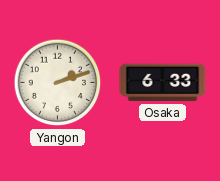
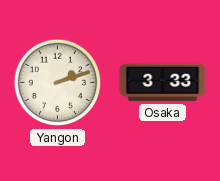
Osaka: 6:33 -> 3:33 (163, 83)
